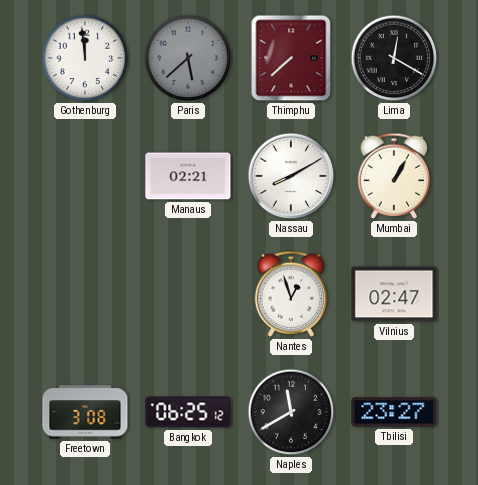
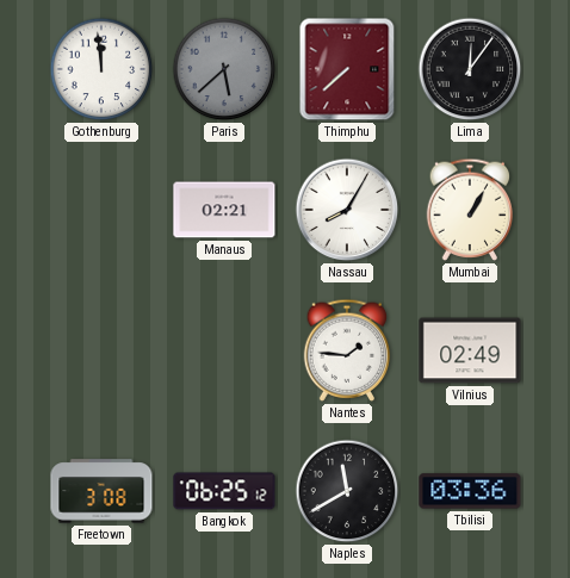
Lima: 12:20 -> 12:06 (470, 69)
Nassau: 8:10 -> 8:05 (347, 210)
Nantes: 12:57 -> 1:46 (347, 350)
Vilnius: 02:47 -> 02:49 (470, 350)
Tbilisi: 23:27 -> 03:36 (470, 491)
